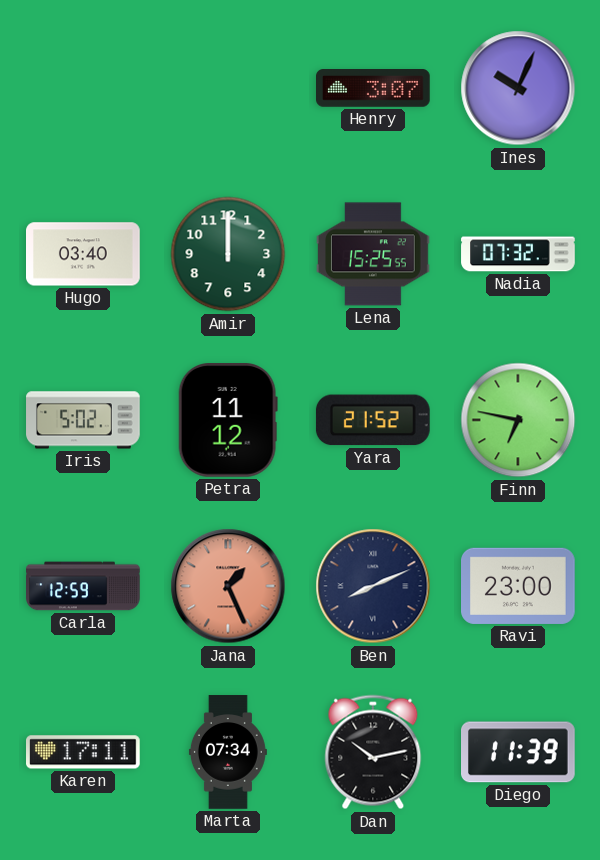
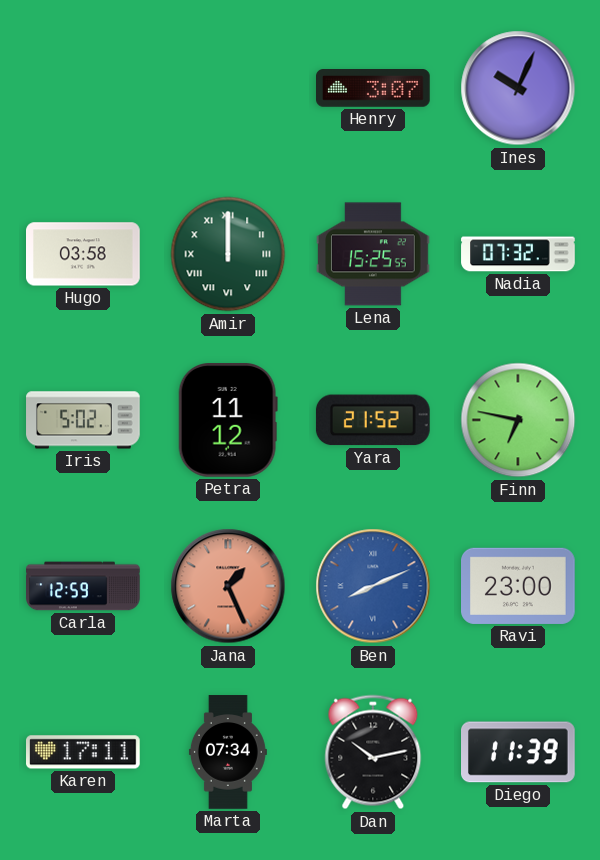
Hugo: 03:40 -> 03:58 (83, 254)
Amir numerals: Arabic -> Roman (228, 254)
Ben dial: navy -> blue (373, 586)
